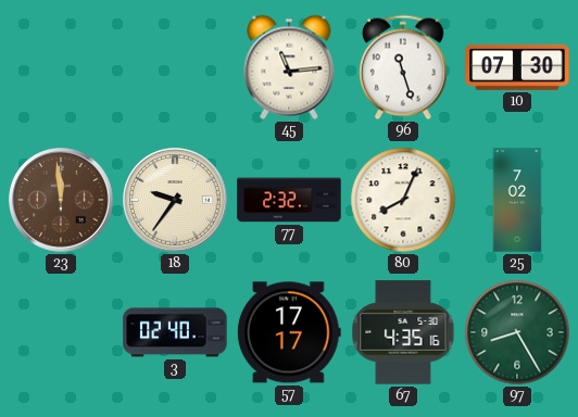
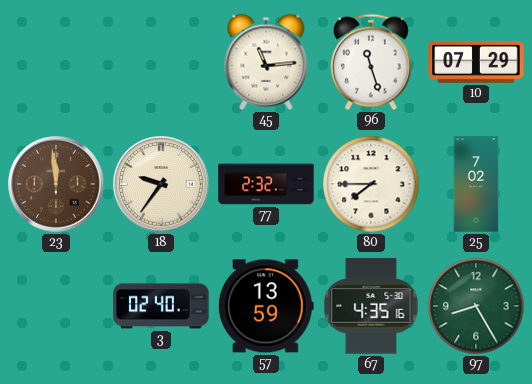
10: 07:30 -> 07:29 (476, 62)
80: 8:04 -> 7:45 (371, 184)
57: 17:17 -> 13:59 (266, 306)
